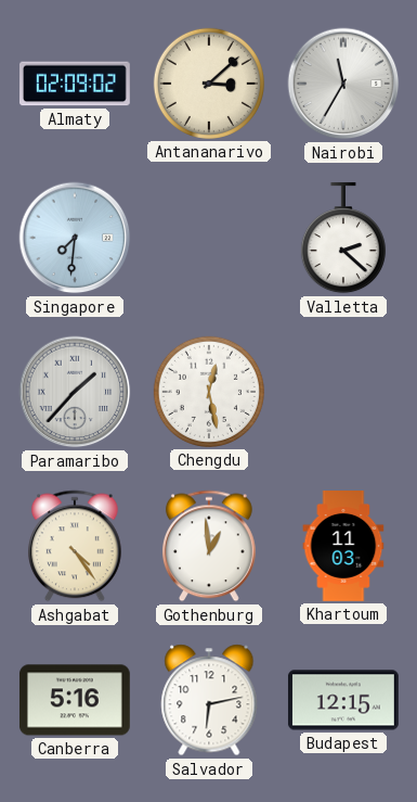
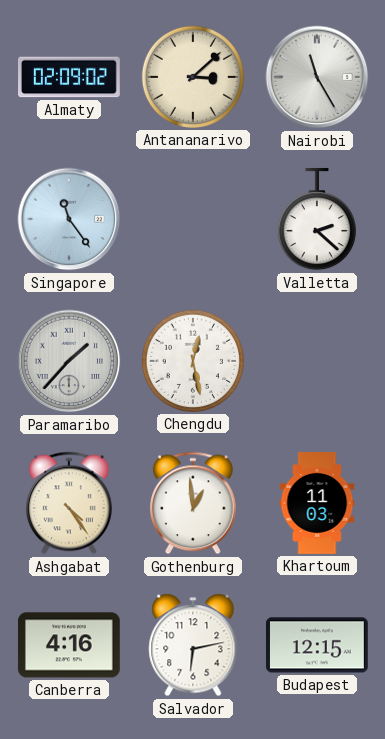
Nairobi: 11:35 -> 11:25 (317, 77)
Singapore: 7:31 -> 11:24 (69, 219)
Canberra: 5:16 -> 4:16 (69, 645)
